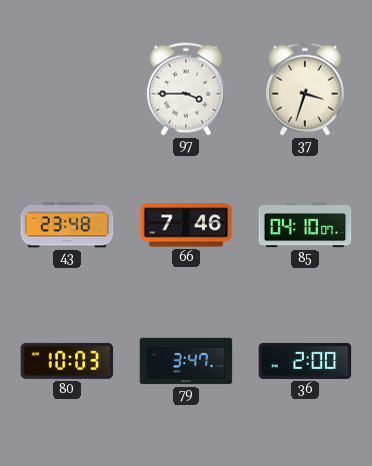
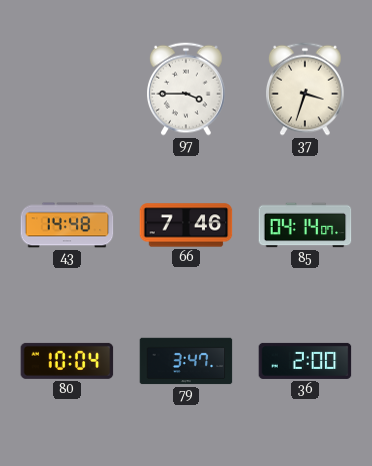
43: 23:48 -> 14:48 (67, 225)
85: 04:10 -> 04:14 (305, 225)
80: 10:03 -> 10:04 (67, 361)
